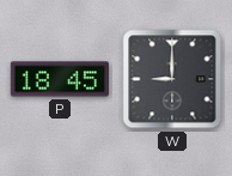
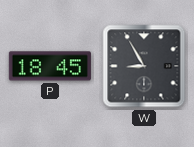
W: 9:00 -> 8:55 (144, 66)
